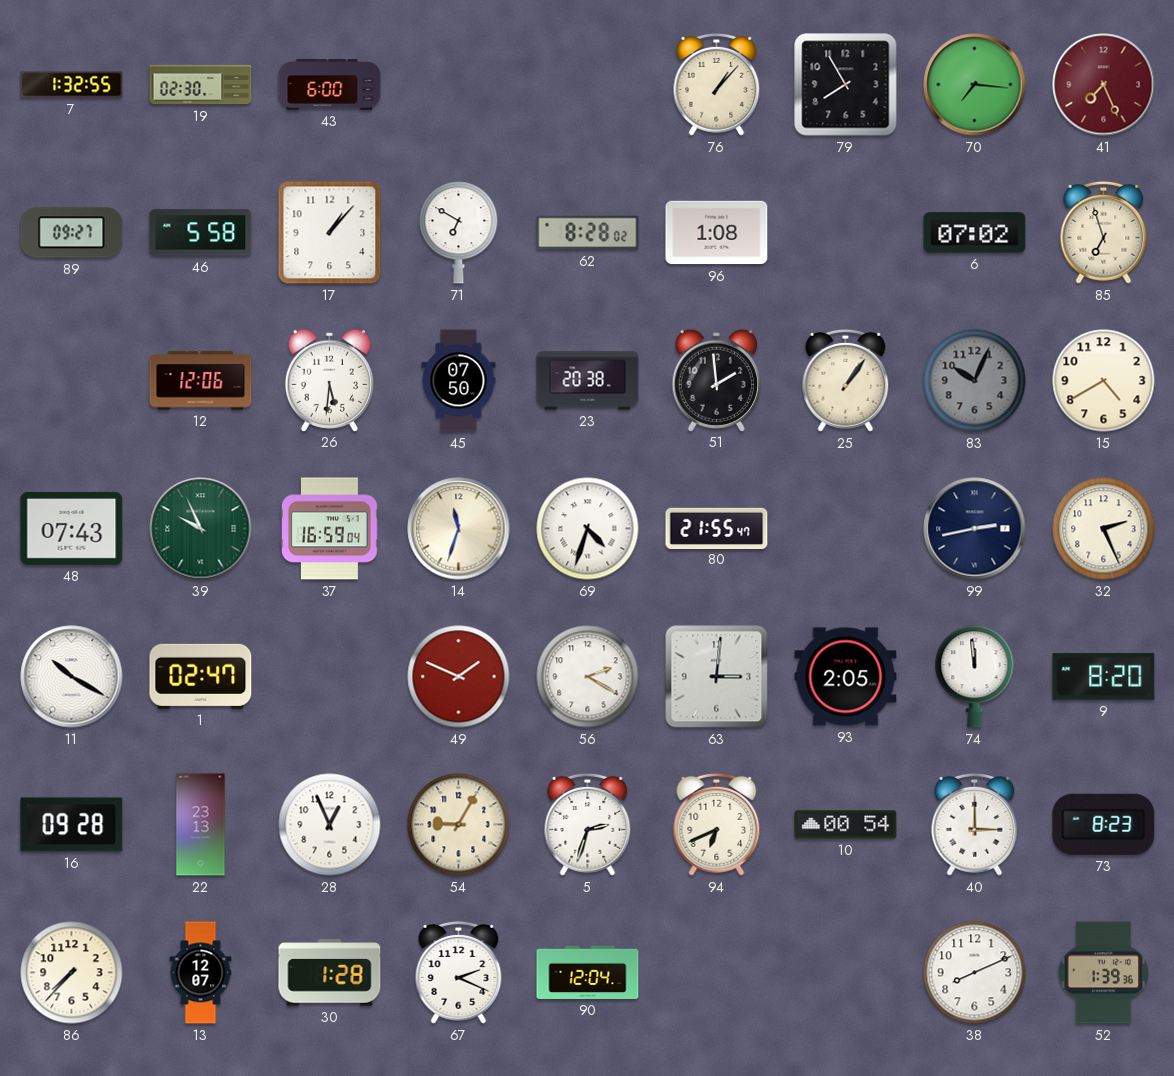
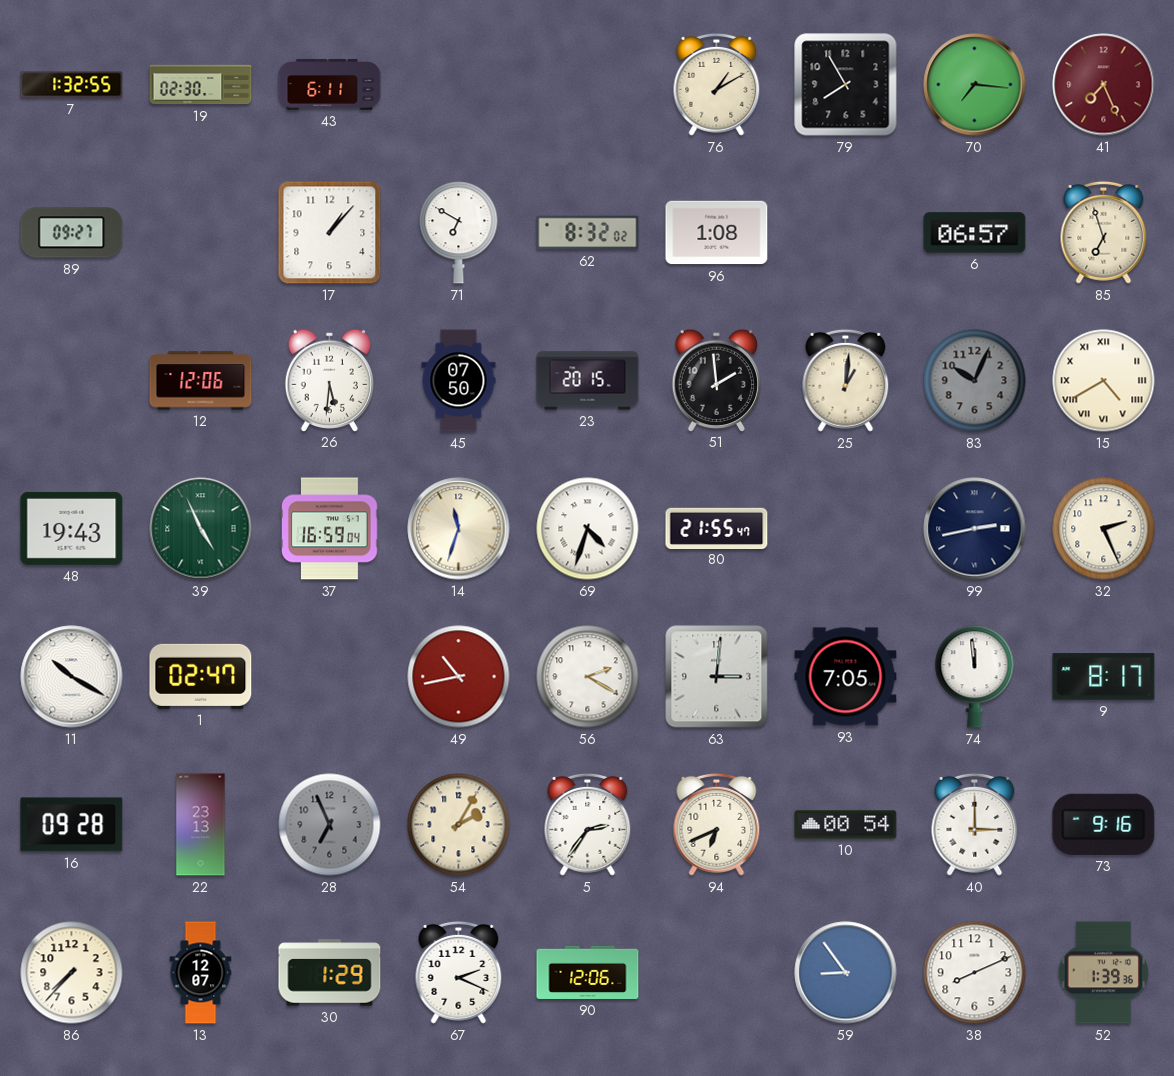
43: 6:00 -> 6:11 (330, 84)
76: 1:07 -> 1:10 (717, 84)
46: 5:58 -> none (201, 233)
62: 8:28 -> 8:32 (588, 233)
6: 07:02 -> 06:57 (975, 233)
23: 20:38 -> 20:15 (588, 381)
25: 1:06 -> 1:01 (846, 380)
15 numerals: Arabic -> Roman (1104, 381)
48: 07:43 -> 19:43 (72, 528)
39: 9:56 -> 4:56 (201, 529)
49: 1:49 -> 10:43 (459, 677)
93: 2:05 -> 7:05 (846, 677)
9: 8:20 -> 8:17 (1104, 677)
28: 12:56 -> 6:56 (330, 825)
28 dial: white -> grey (330, 825)
54: 9:05 -> 2:05 (459, 825)
5: 2:33 -> 2:36 (588, 824)
73: 8:23 -> 9:16 (1104, 824)
30: 1:28 -> 1:29 (330, 973)
90: 12:04 -> 12:06 (588, 972)
59: none -> 8:54 (846, 973)
